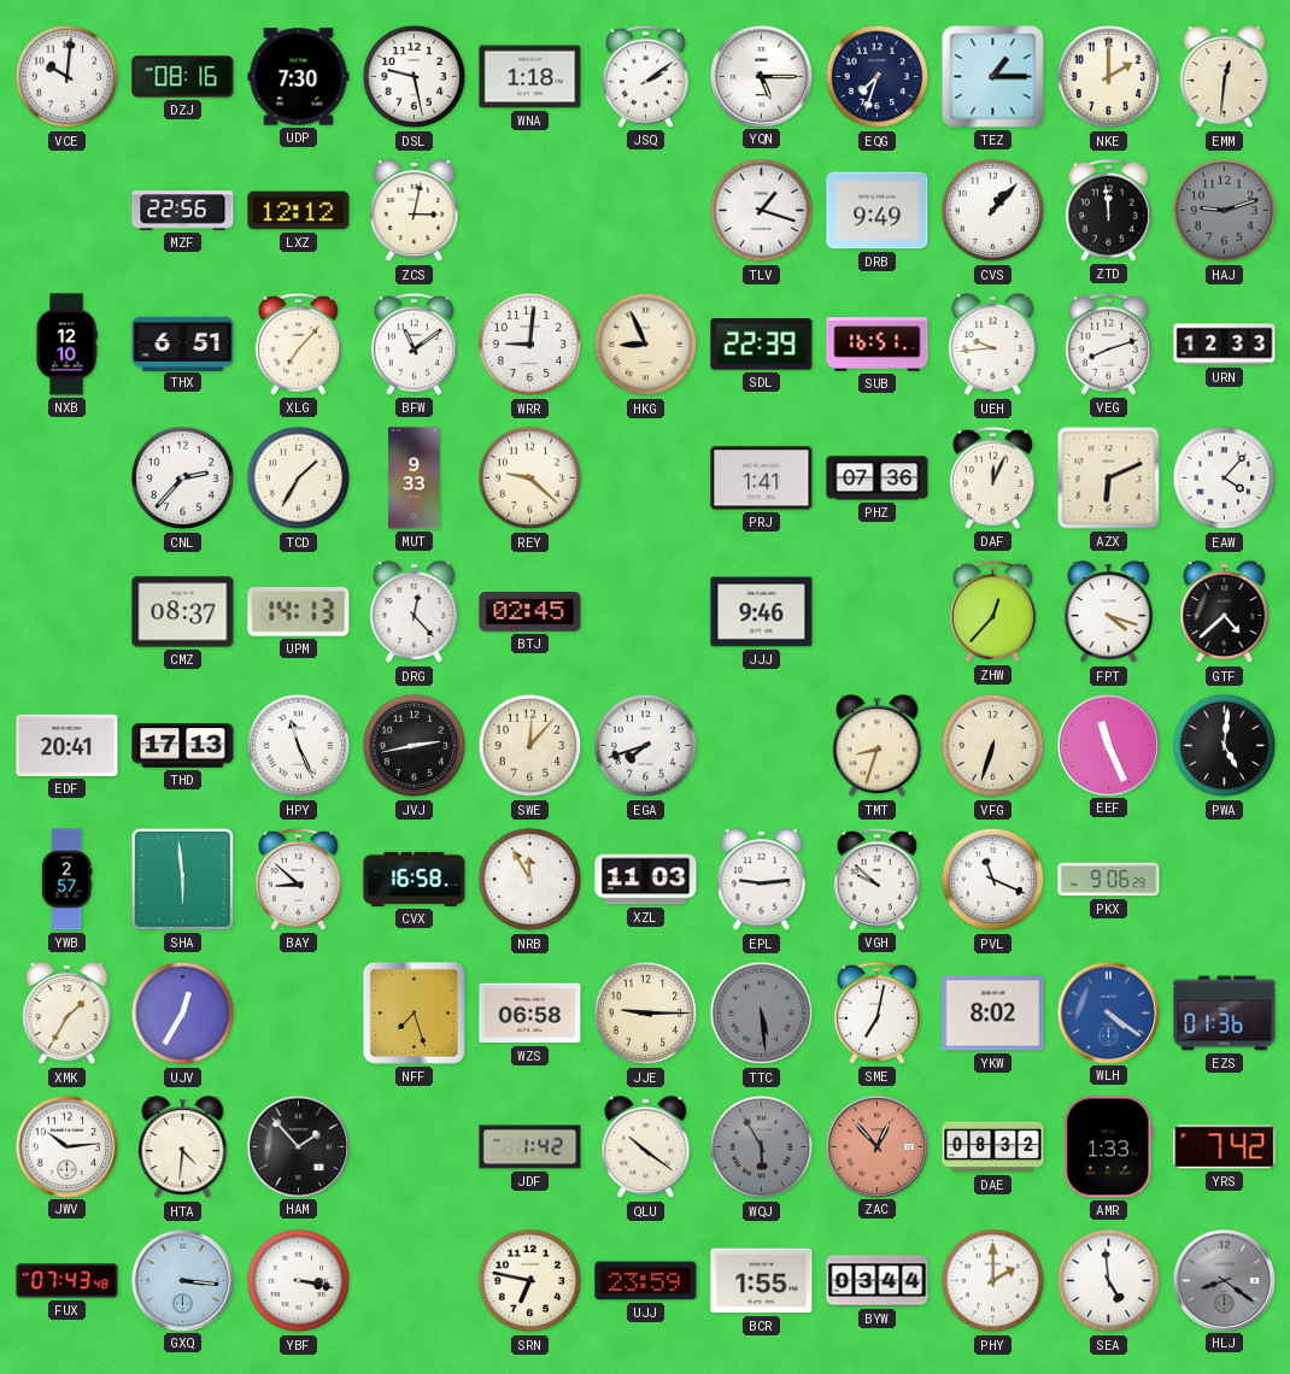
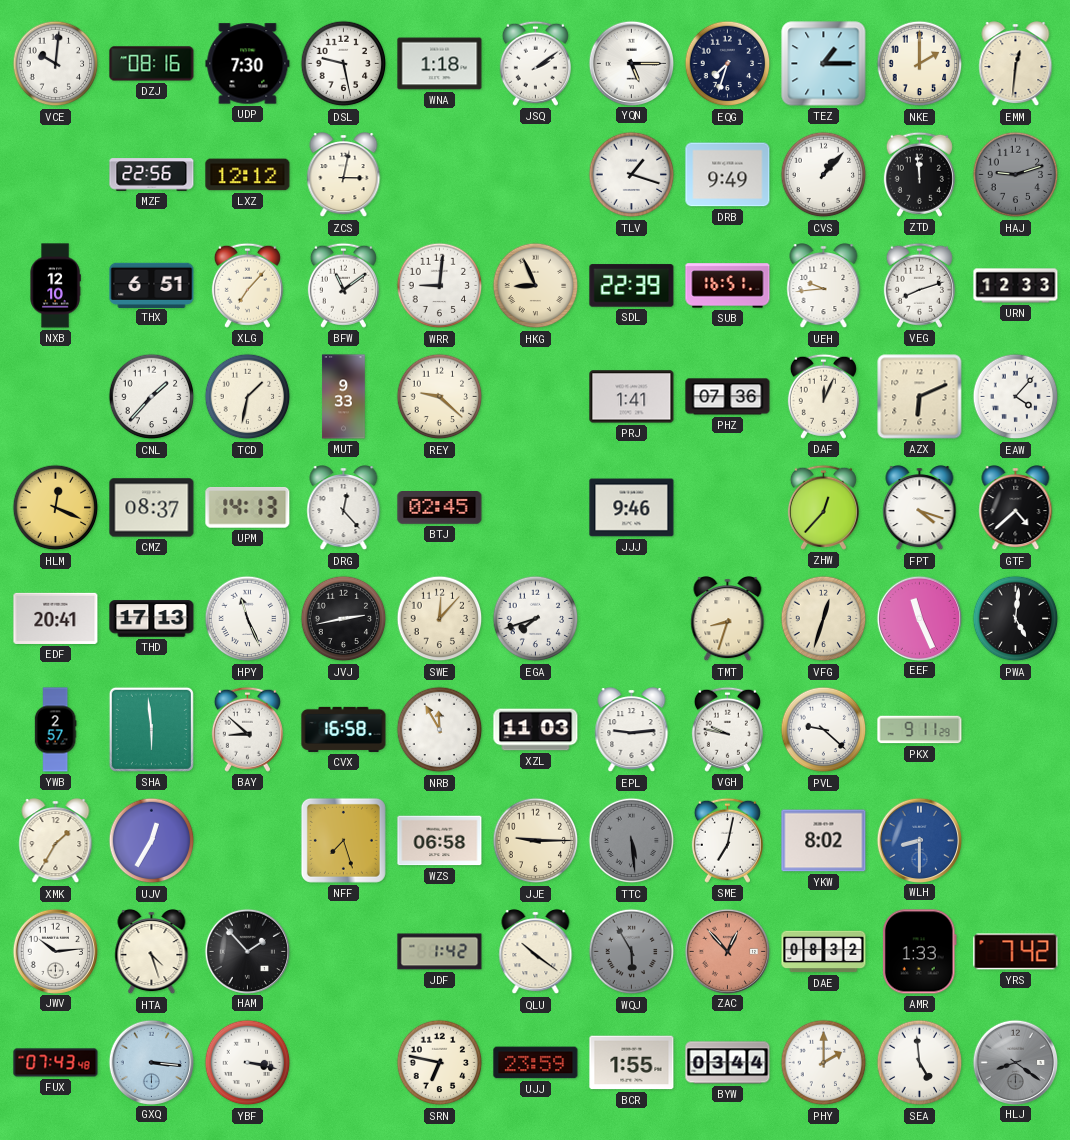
CNL: 2:37 -> 1:37 (152, 397)
TCD: 1:35 -> 1:32 (248, 397)
HLM: none -> 12:19 (56, 508)
VFG: 6:33 -> 12:33 (824, 619)
VGH: 9:52 -> 9:47 (727, 729)
PVL: 11:19 -> 9:22 (824, 730)
PKX: 9:06 -> 9:11 (920, 730)
WLH: 4:21 -> 8:30 (919, 840)
EZS: 01:36 -> none (1225, 1014)
HTA: 4:31 -> 4:27 (152, 952)
